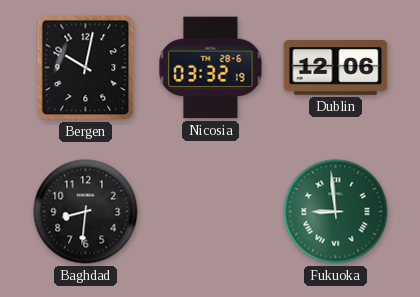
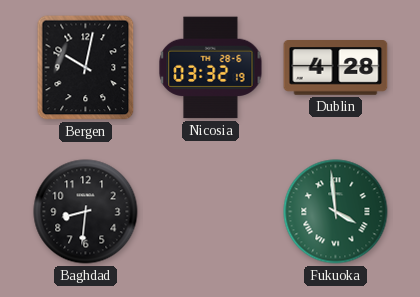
Dublin: 12:06 -> 4:28 (336, 68)
Fukuoka: 8:59 -> 3:59 (336, 212)
